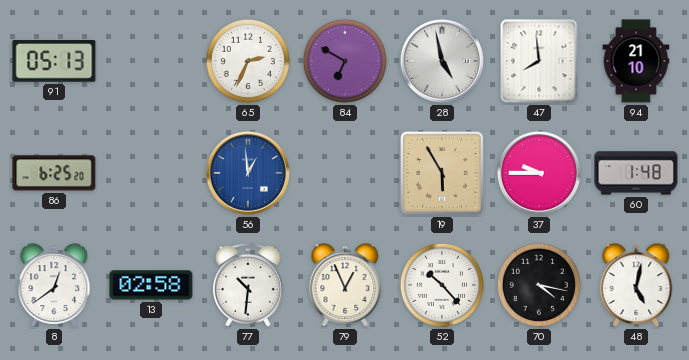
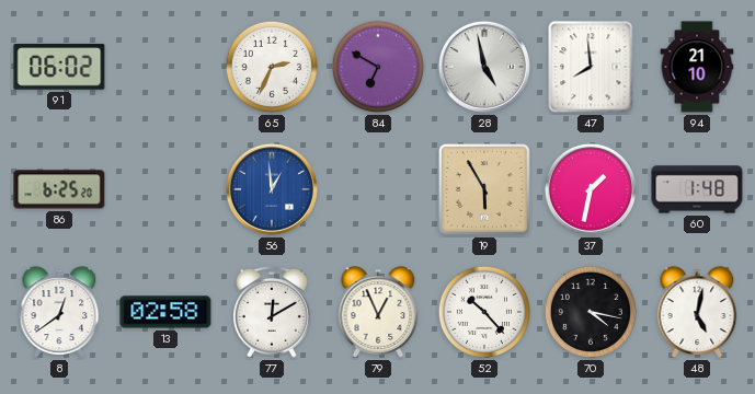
91: 05:13 -> 06:02 (59, 67)
37: 9:45 -> 1:32 (591, 189)
77: 10:31 -> 12:10 (273, 312)
